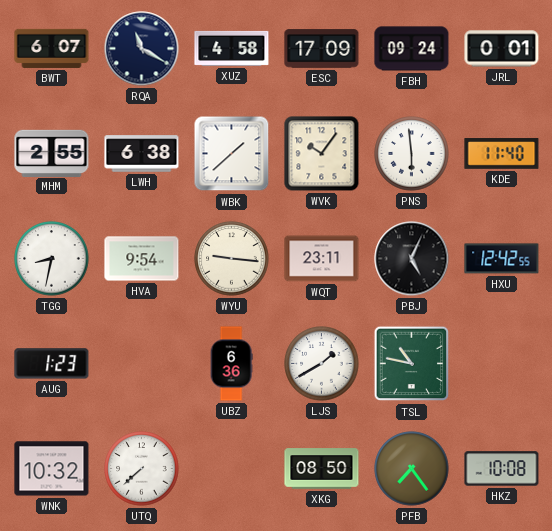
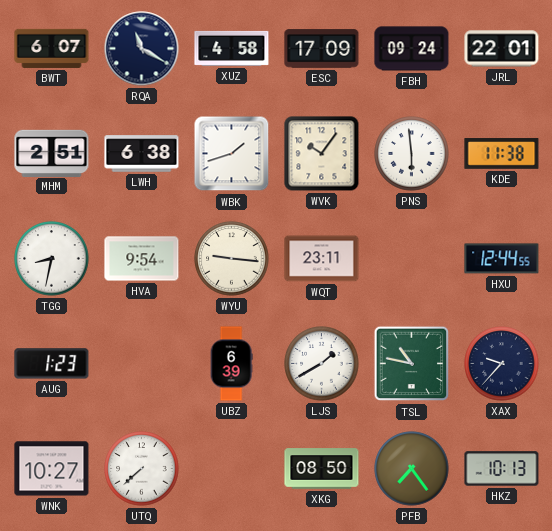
JRL: 0:01 -> 22:01 (502, 49)
MHM: 2:55 -> 2:51 (52, 153)
WBK: 1:38 -> 1:42 (232, 154)
KDE: 11:40 -> 11:38 (502, 154)
PBJ: 5:04 -> none (412, 259)
HXU: 12:42 -> 12:44 (502, 259)
UBZ: 6:36 -> 6:39 (231, 364)
XAX: none -> 9:37 (502, 364)
WNK: 10:32 -> 10:27 (52, 469)
HKZ: 10:08 -> 10:13 (502, 469)
